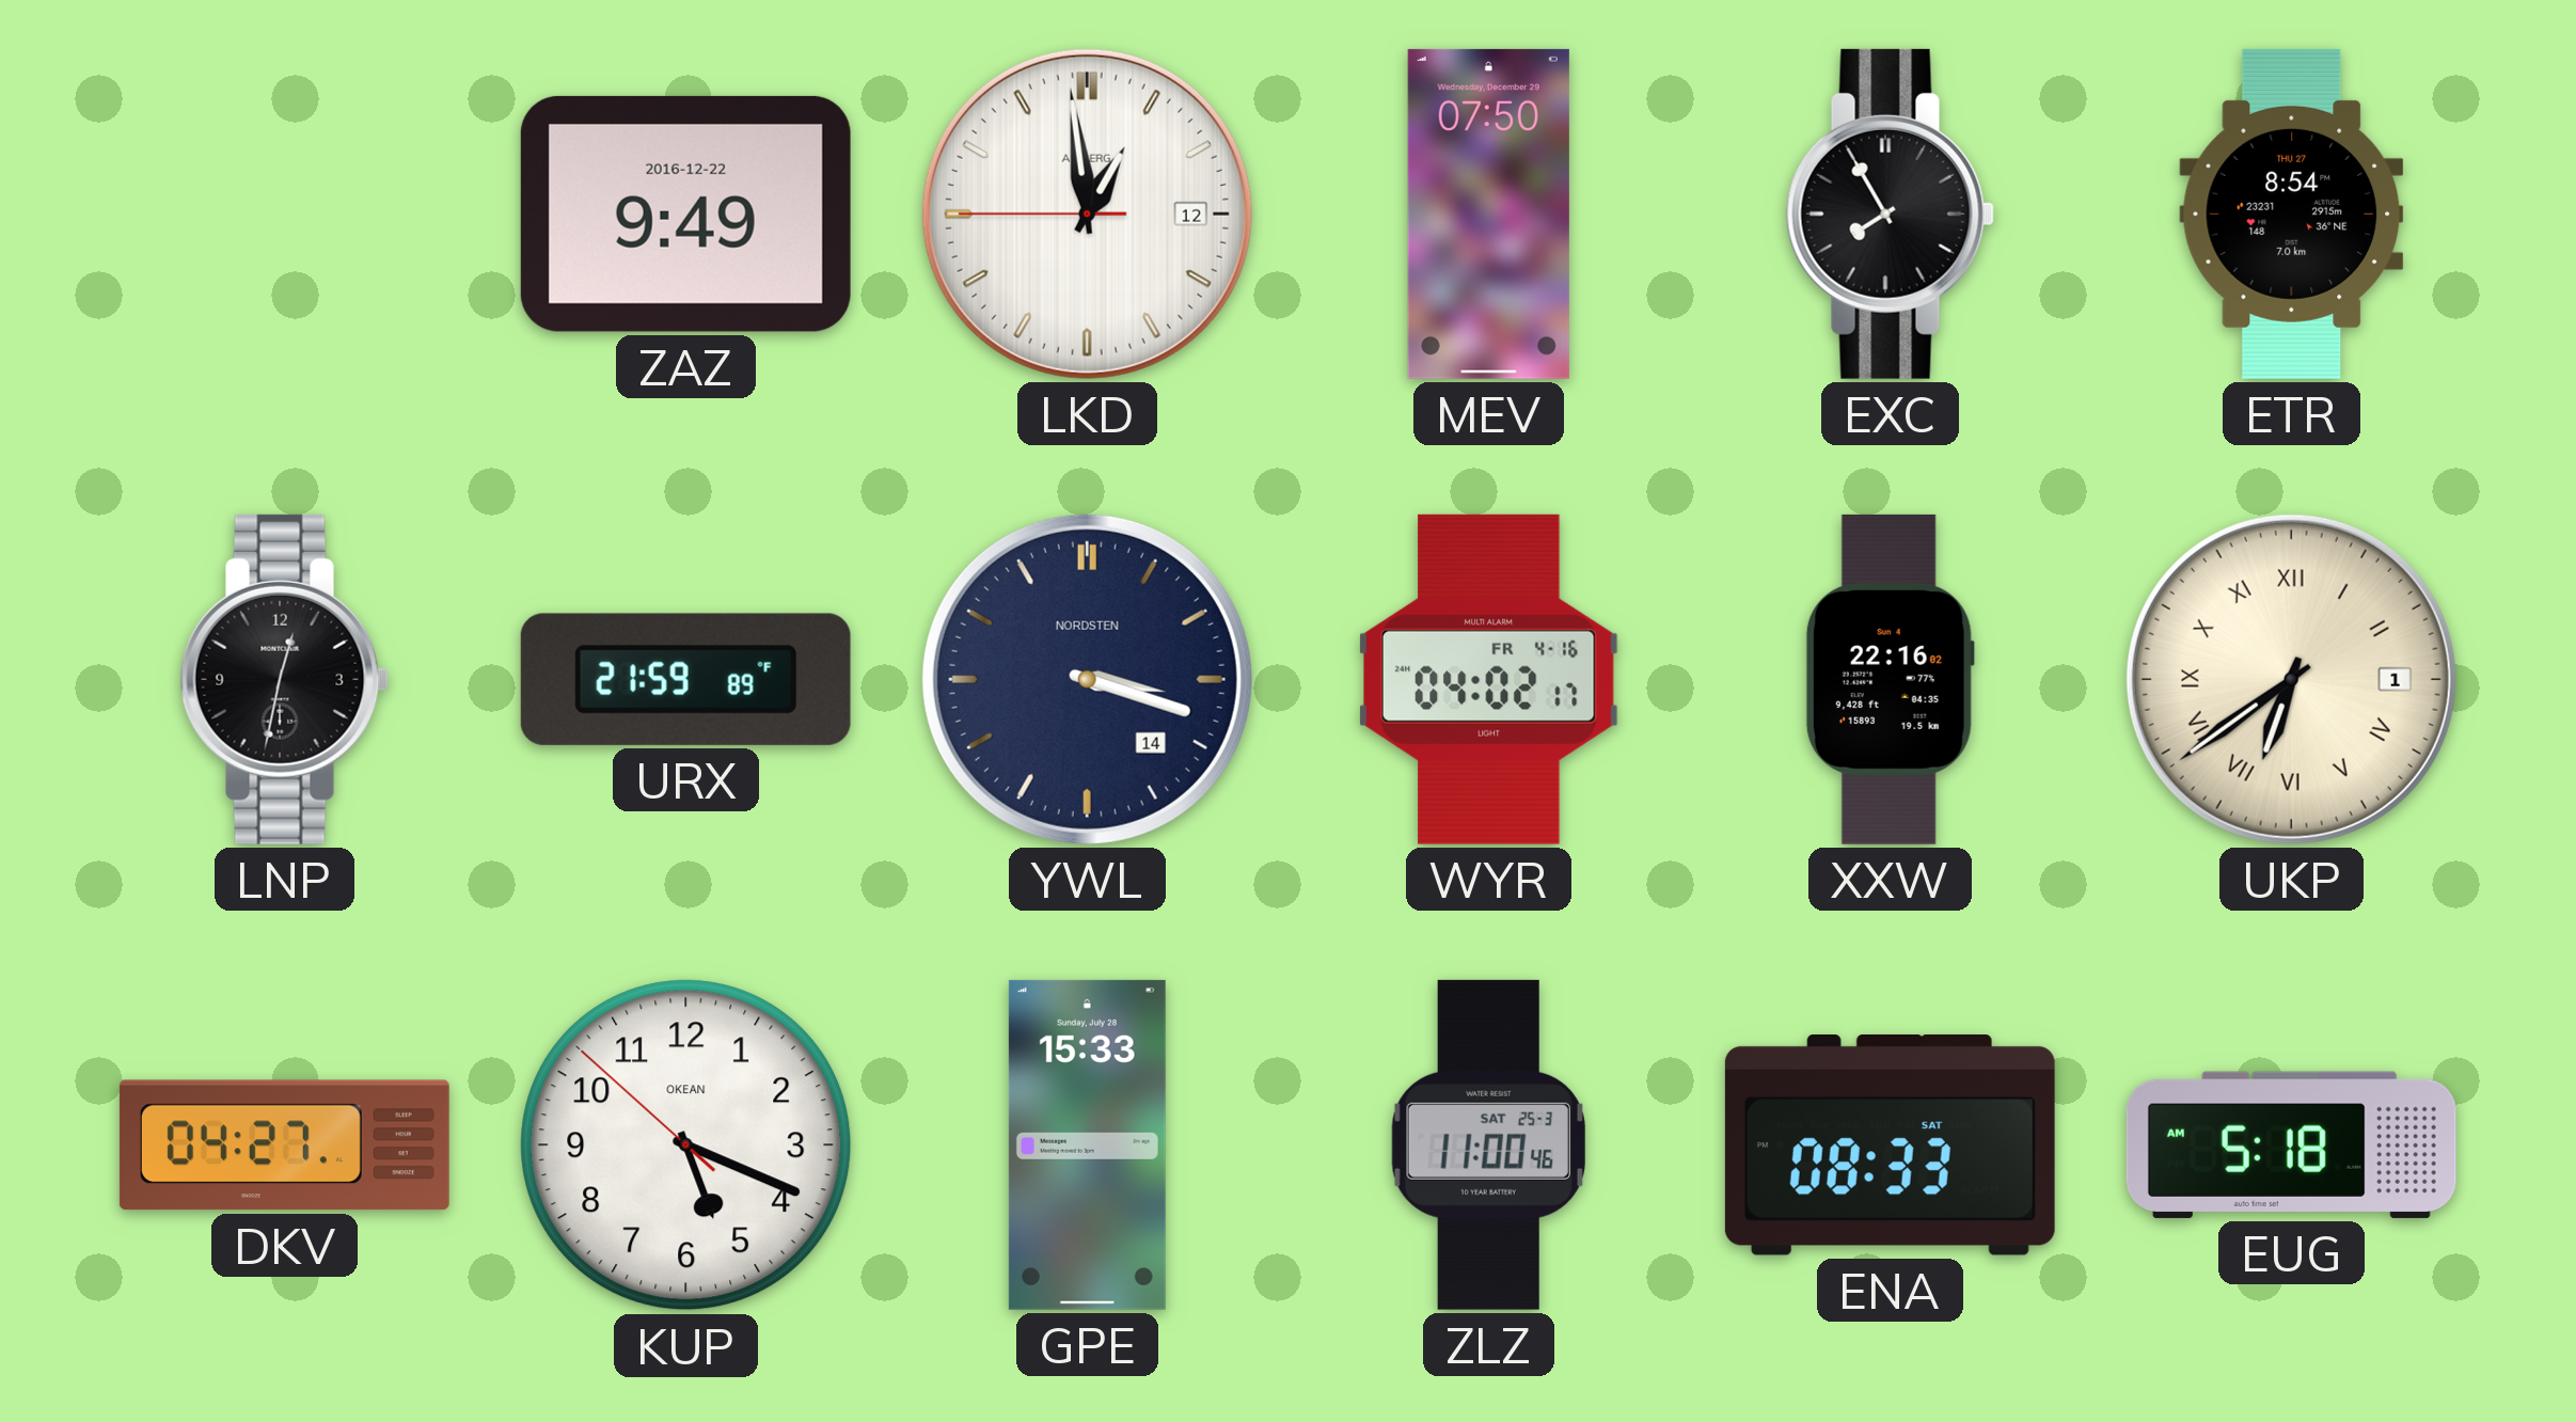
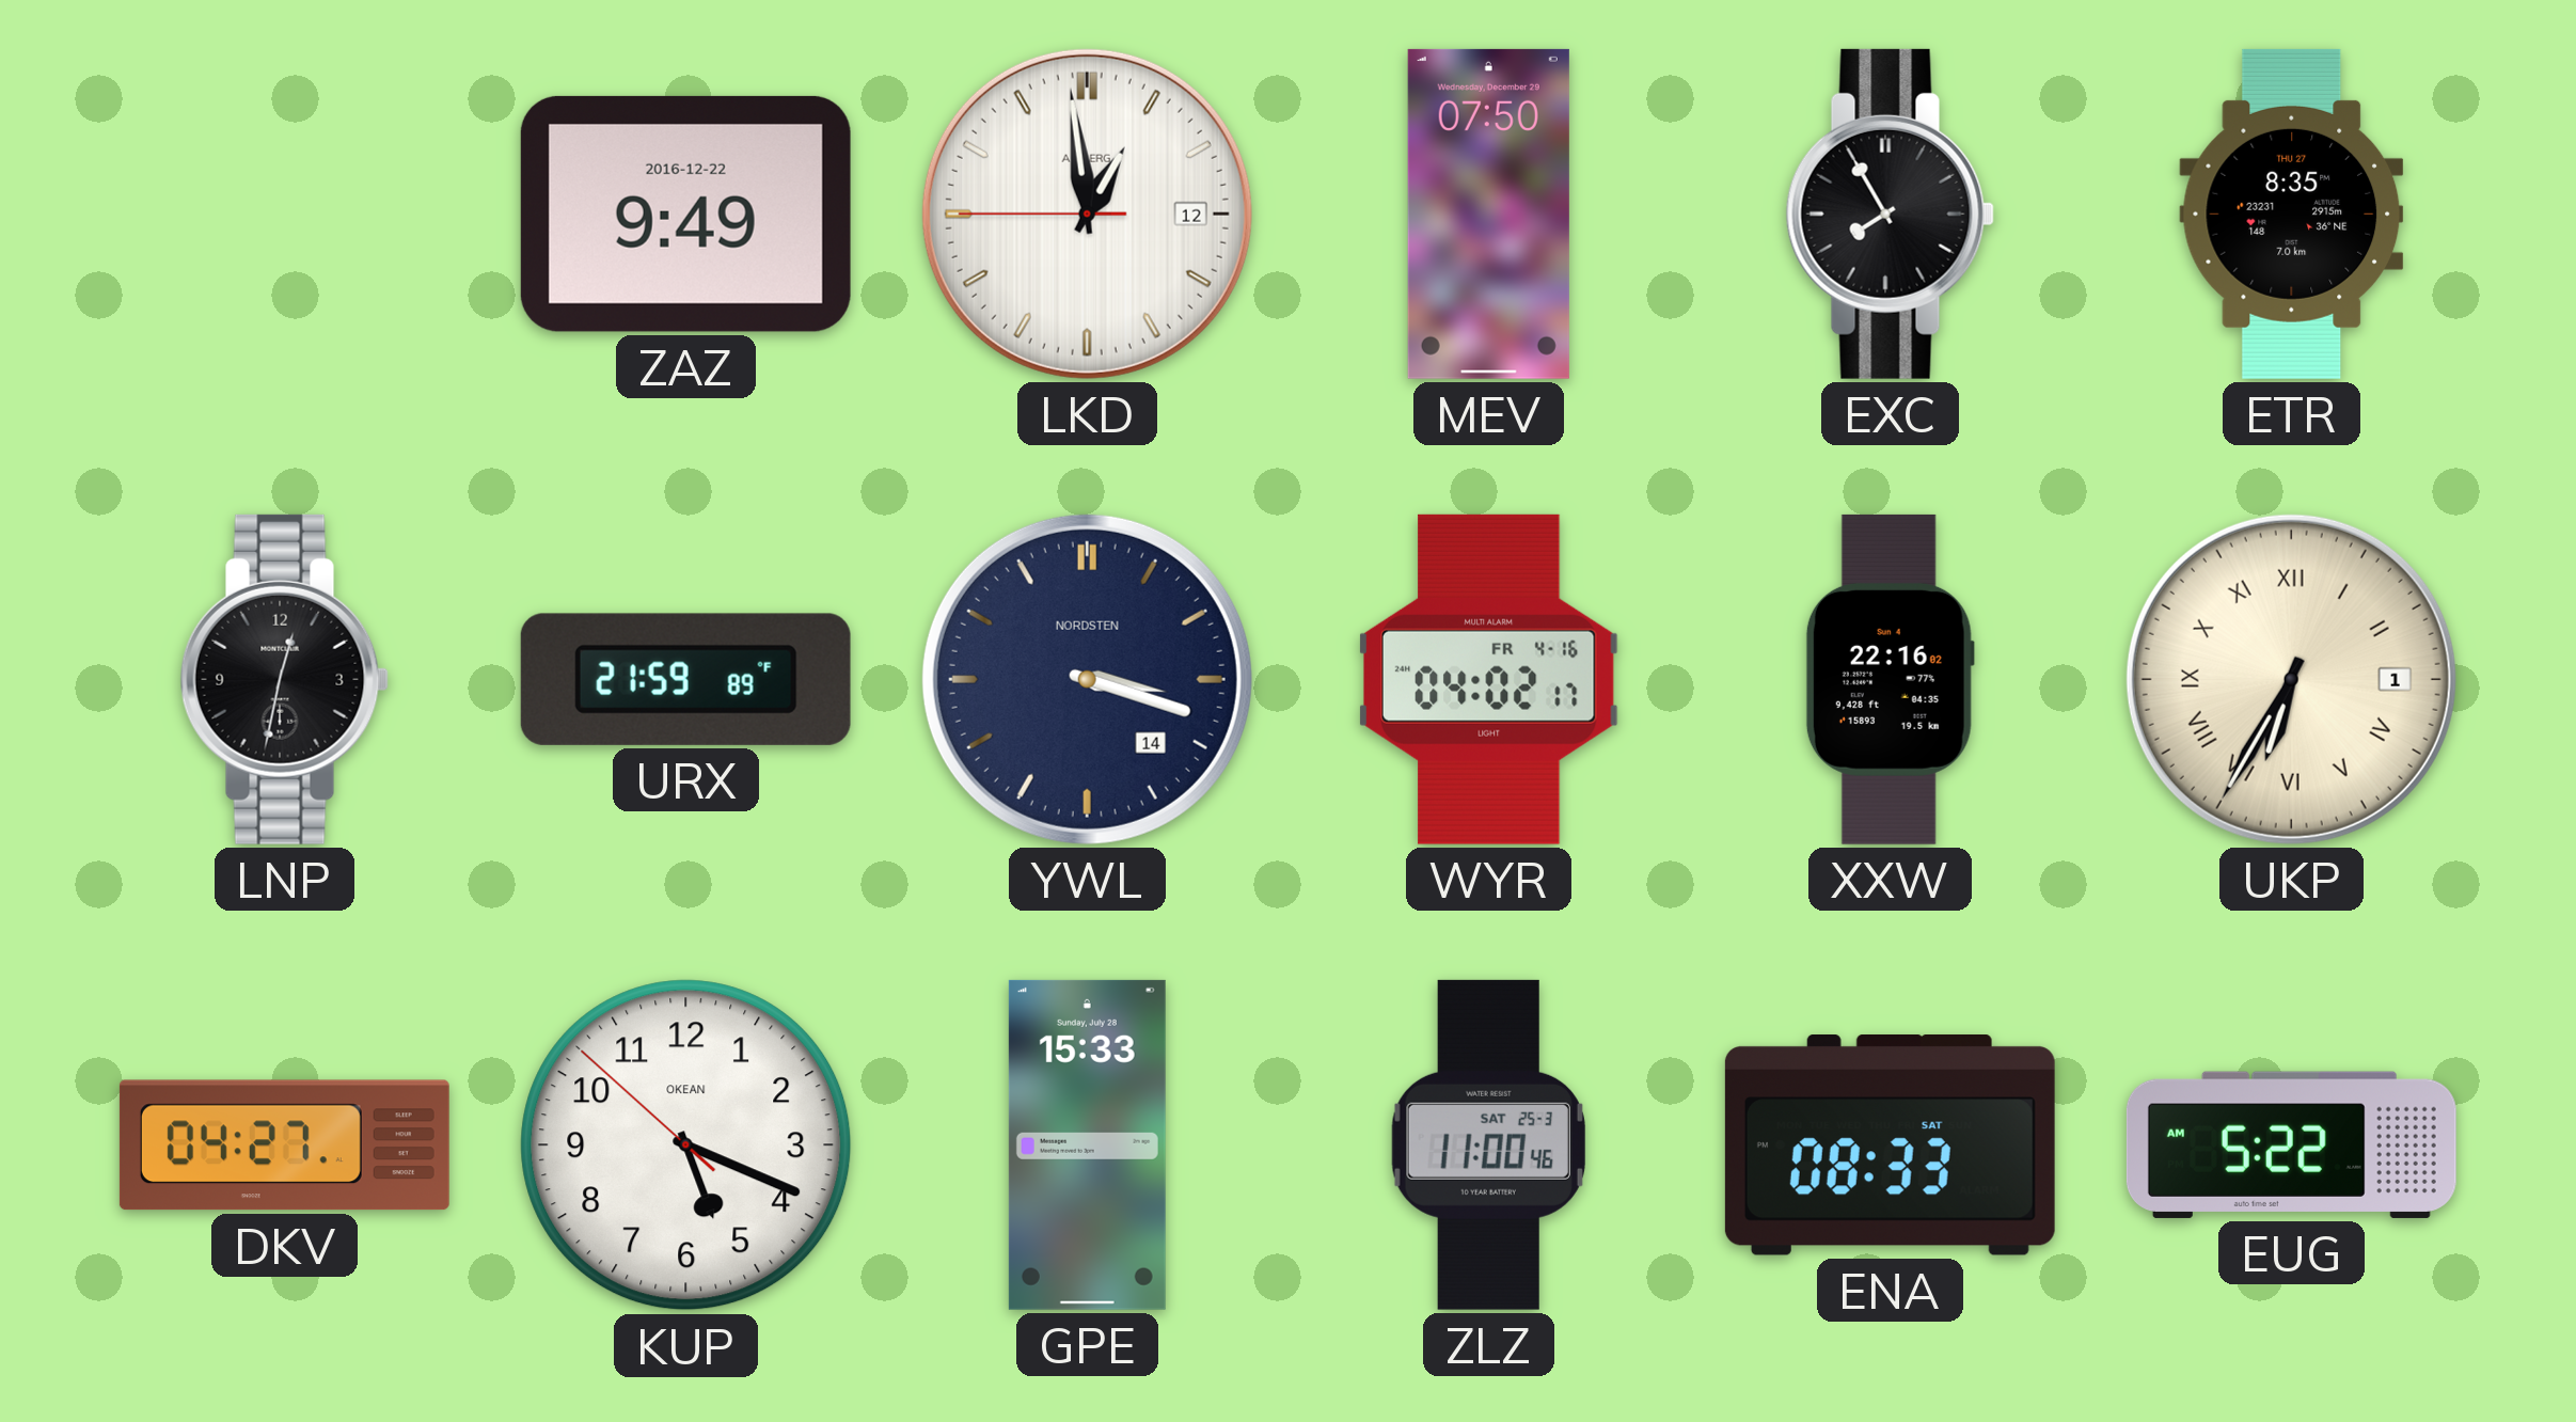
ETR: 8:54 -> 8:35 (2292, 214)
UKP: 6:39 -> 6:35 (2291, 679)
EUG: 5:18 -> 5:22 (2291, 1144)
